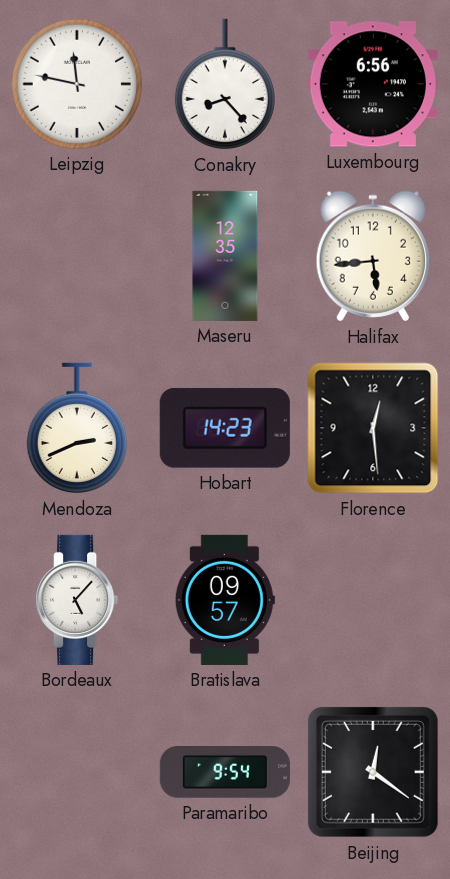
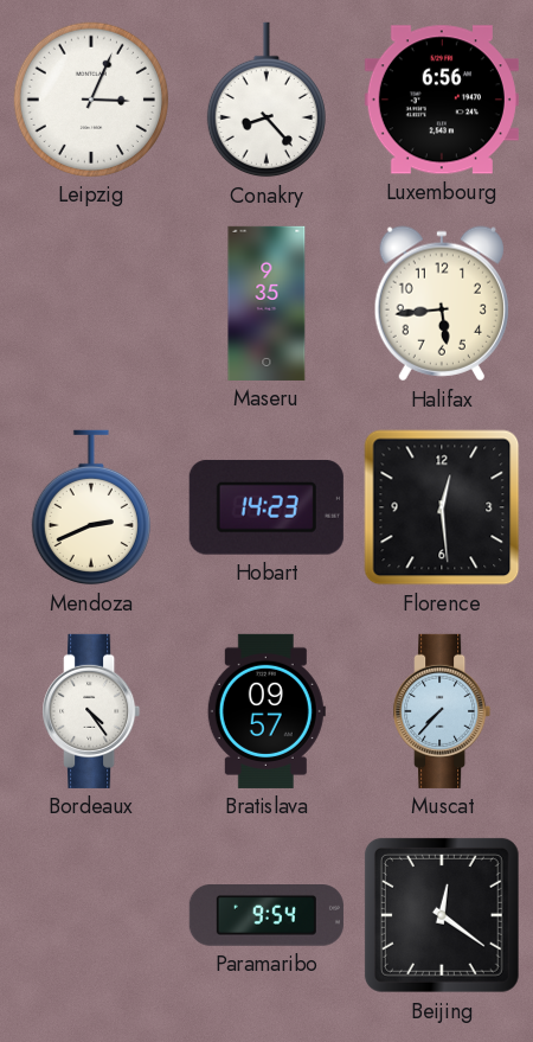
Leipzig: 11:47 -> 3:04 (91, 100)
Maseru: 12:35 -> 9:35 (266, 303)
Bordeaux: 5:07 -> 4:24 (91, 711)
Muscat: none -> 7:37 (442, 711)
